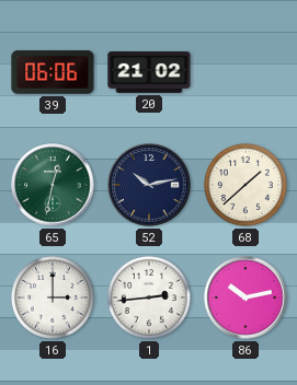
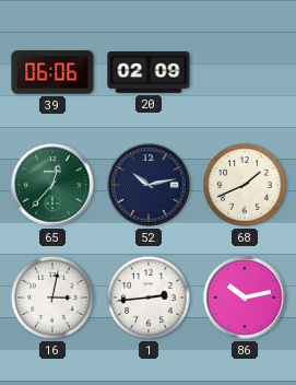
20: 21:02 -> 02:09 (149, 73)
65: 12:32 -> 12:37 (52, 185)
68: 1:38 -> 1:41 (246, 186)
16: 3:00 -> 3:02 (54, 299)
